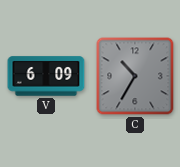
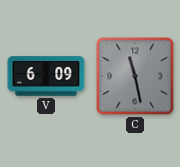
C: 10:35 -> 11:28 (135, 76)
